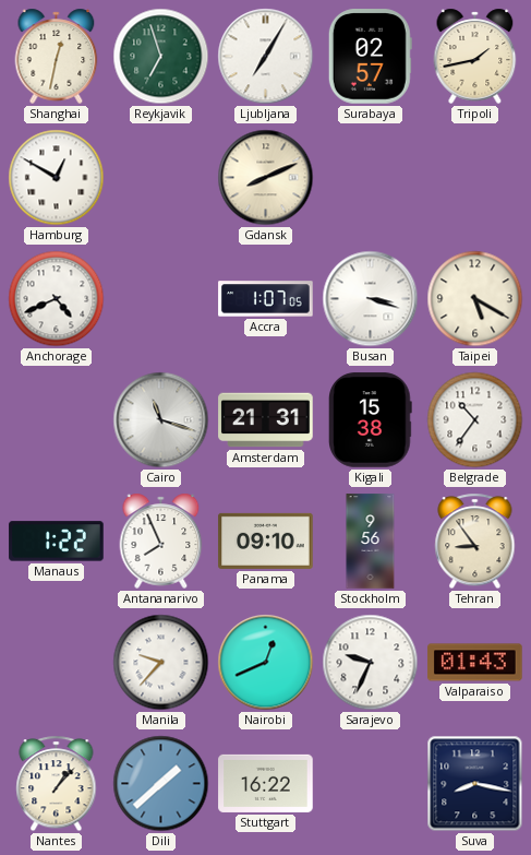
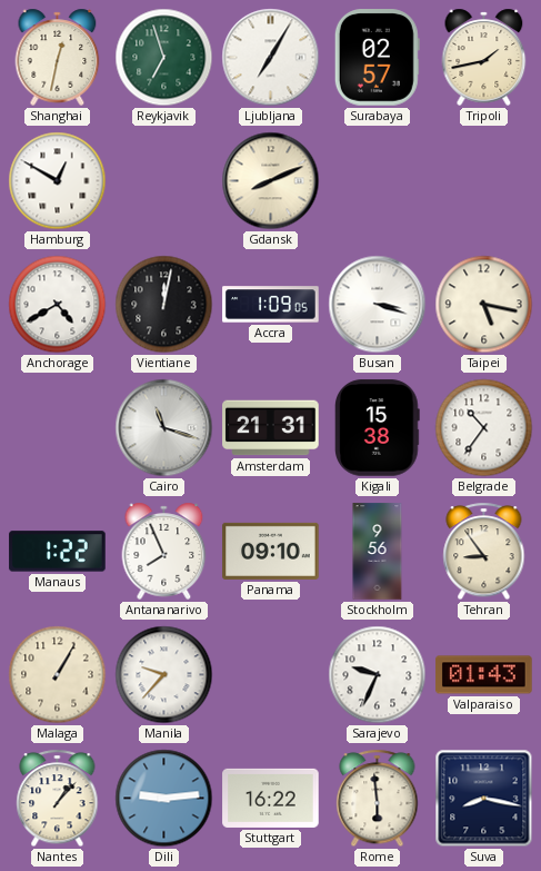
Anchorage: 4:41 -> 4:40 (58, 305)
Vientiane: none -> 12:02 (164, 305)
Accra: 1:07 -> 1:09 (271, 305)
Taipei: 5:20 -> 5:17 (484, 305)
Malaga: none -> 1:05 (58, 675)
Nairobi: 12:41 -> none (266, 663)
Dili: 1:38 -> 9:14 (164, 799)
Rome: none -> 5:59 (378, 799)
